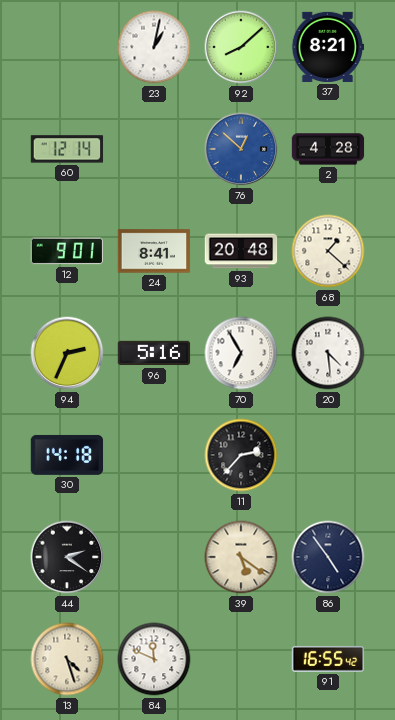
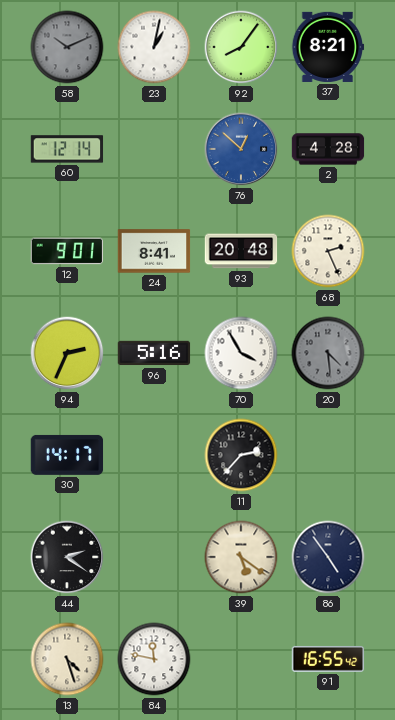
58: none -> 10:11 (67, 47)
92: 8:08 -> 8:06 (241, 47)
68: 1:22 -> 2:26 (328, 251)
70: 6:55 -> 3:55 (241, 353)
20 dial: white -> grey (328, 353)
30: 14:18 -> 14:17 (67, 455)
84: 11:49 -> 11:47 (154, 659)
